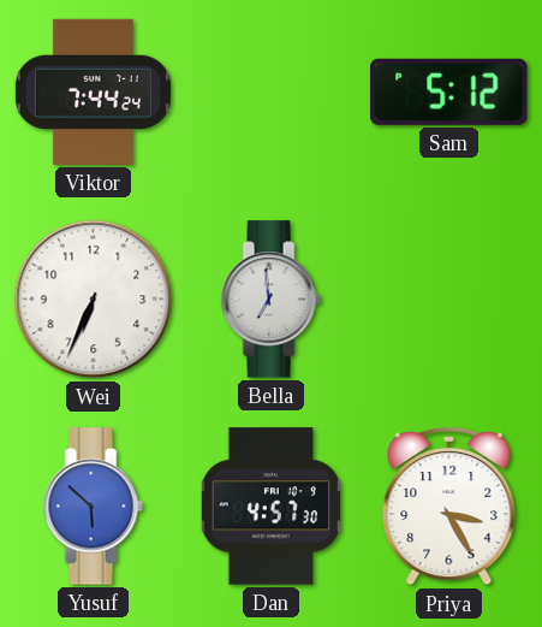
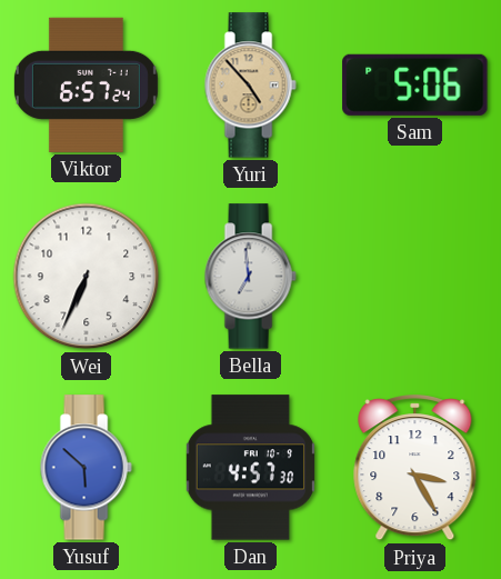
Viktor: 7:44 -> 6:57 (86, 84)
Yuri: none -> 4:53 (250, 86)
Sam: 5:12 -> 5:06 (415, 84)
